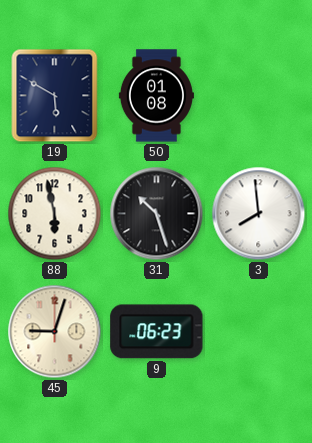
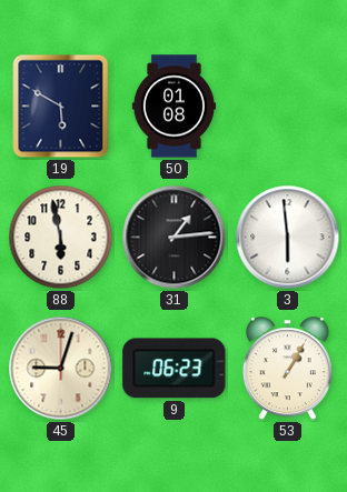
31: 10:27 -> 1:14 (175, 238)
3: 7:59 -> 5:59 (288, 238)
53: none -> 1:05 (287, 369)
